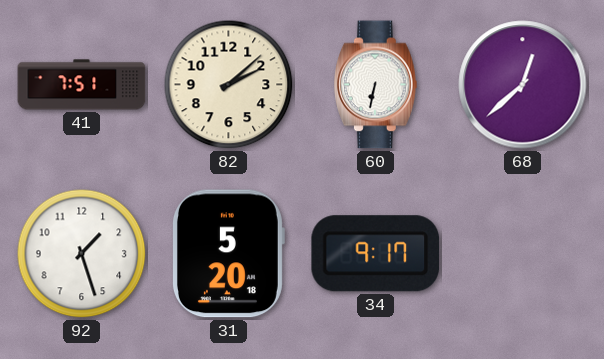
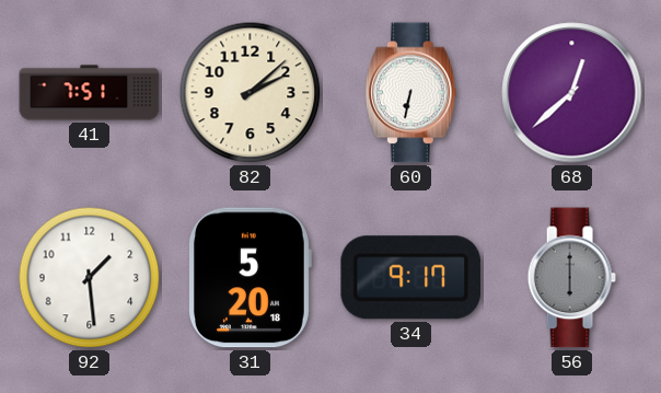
92: 1:27 -> 1:29 (90, 278)
56: none -> 6:00 (571, 278)
